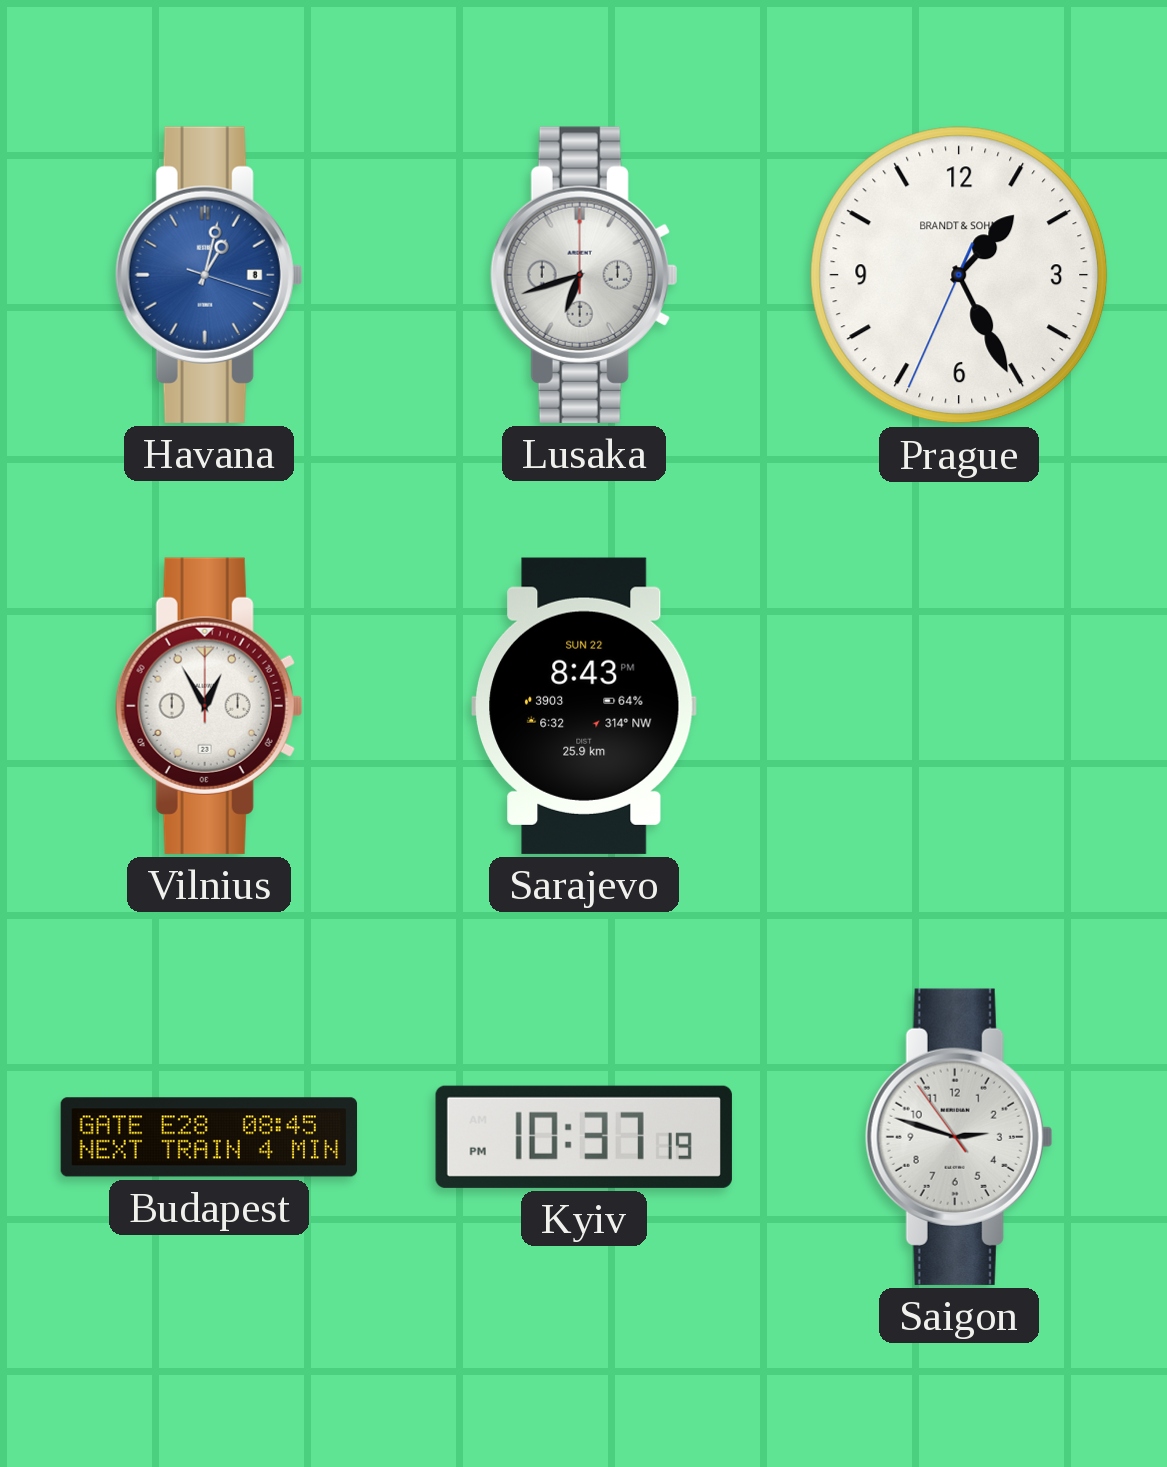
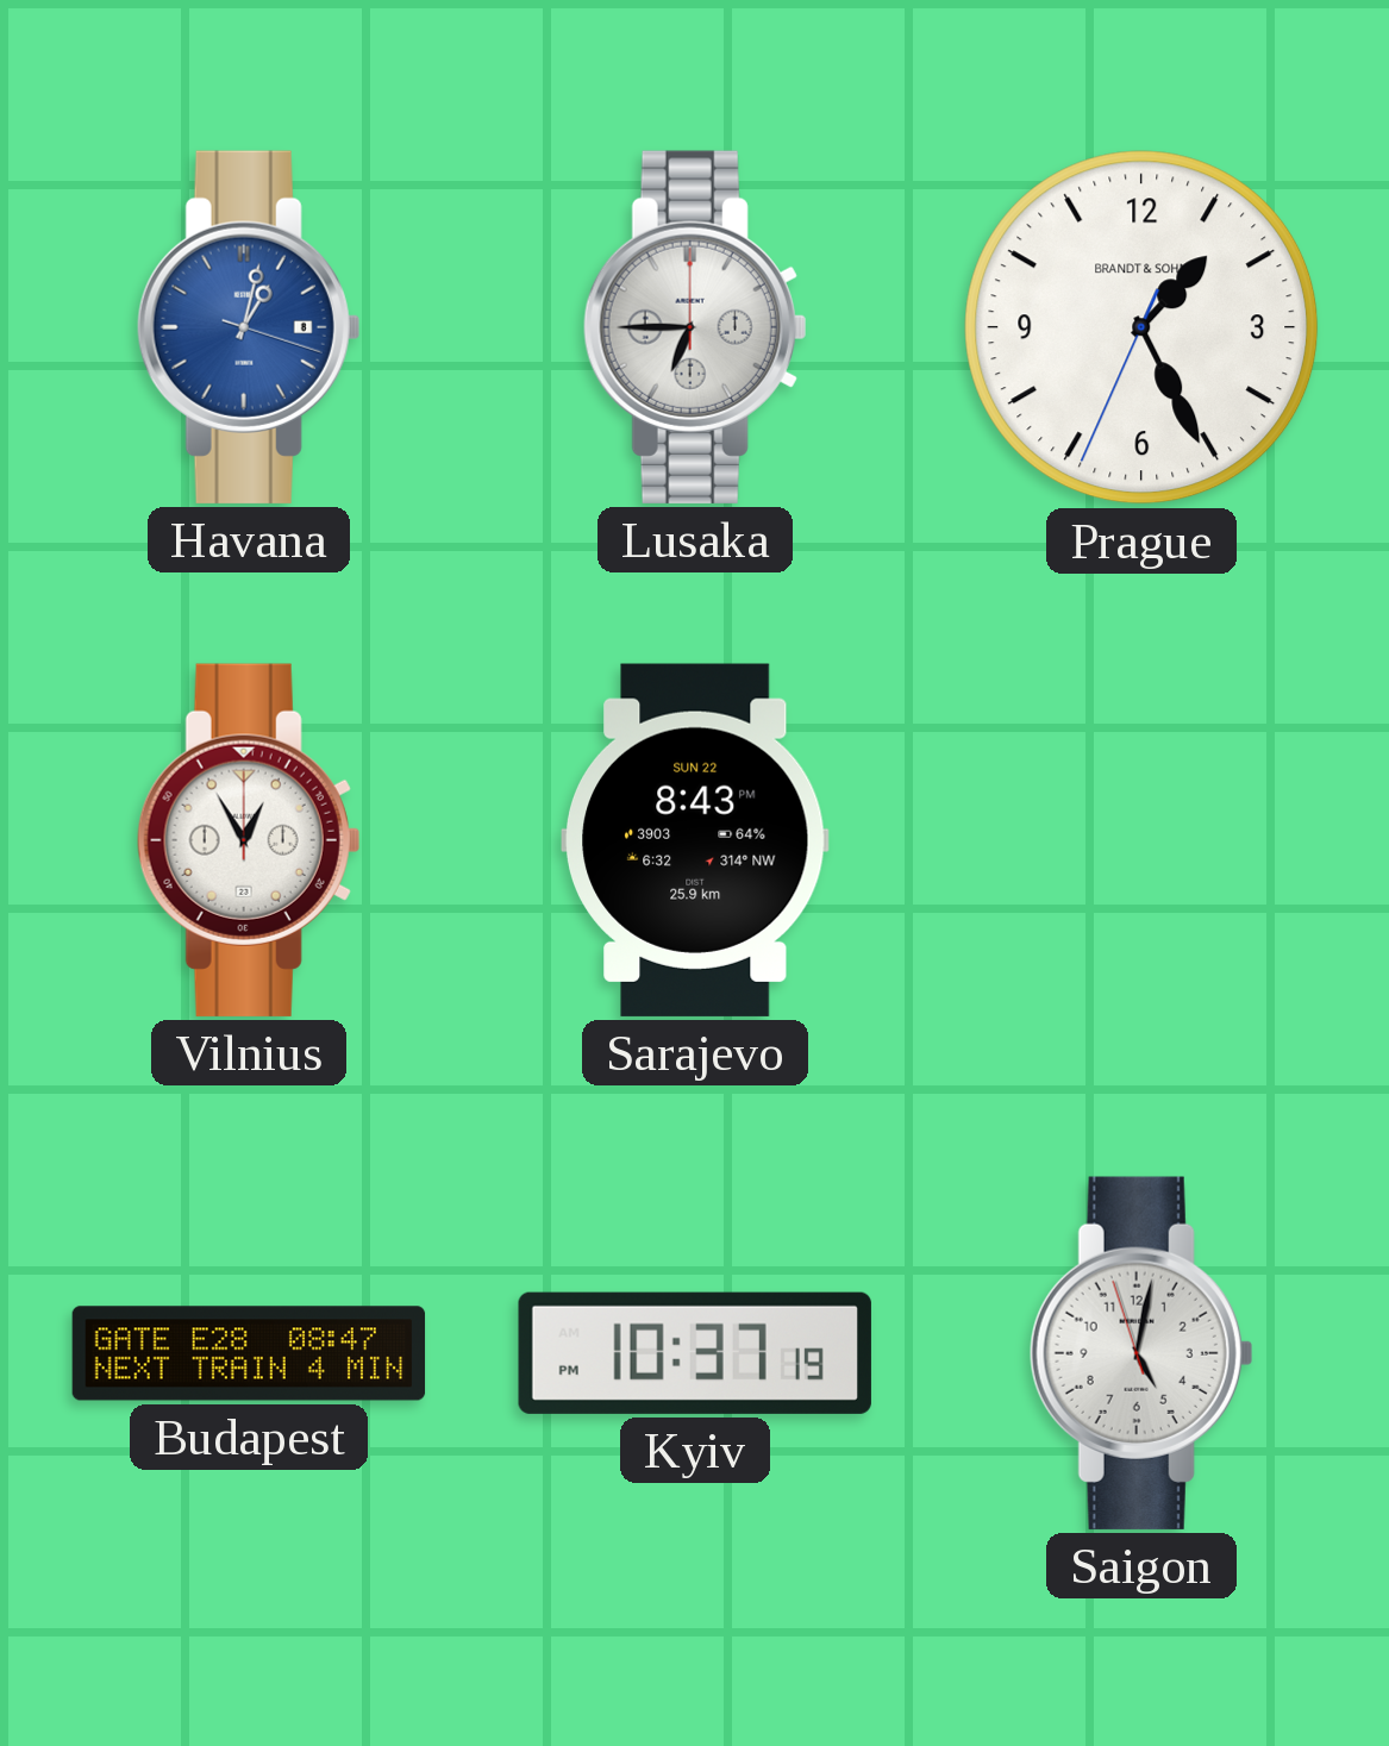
Lusaka: 6:42 -> 6:45 (695, 327)
Budapest: 08:45 -> 08:47 (249, 1353)
Saigon: 2:47 -> 5:01 (1141, 1353)
